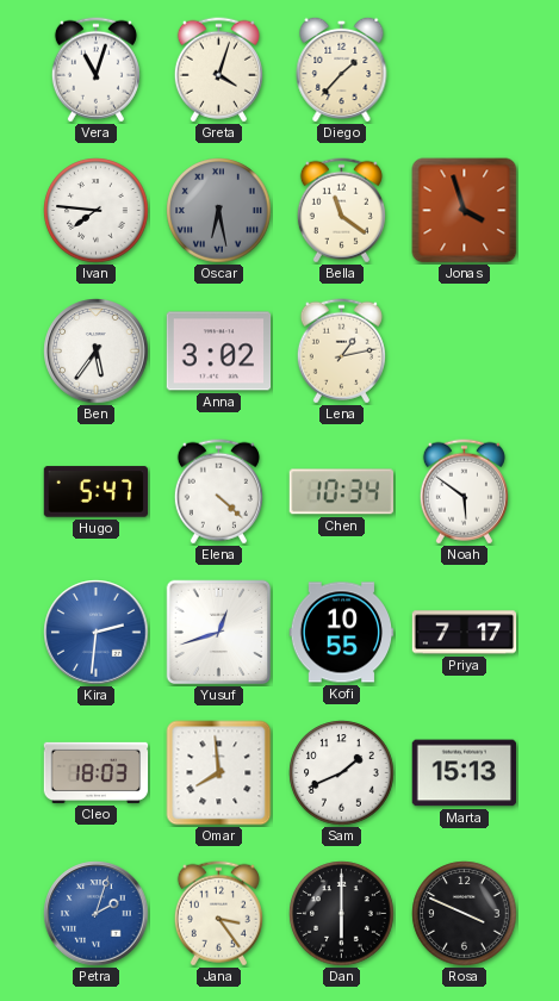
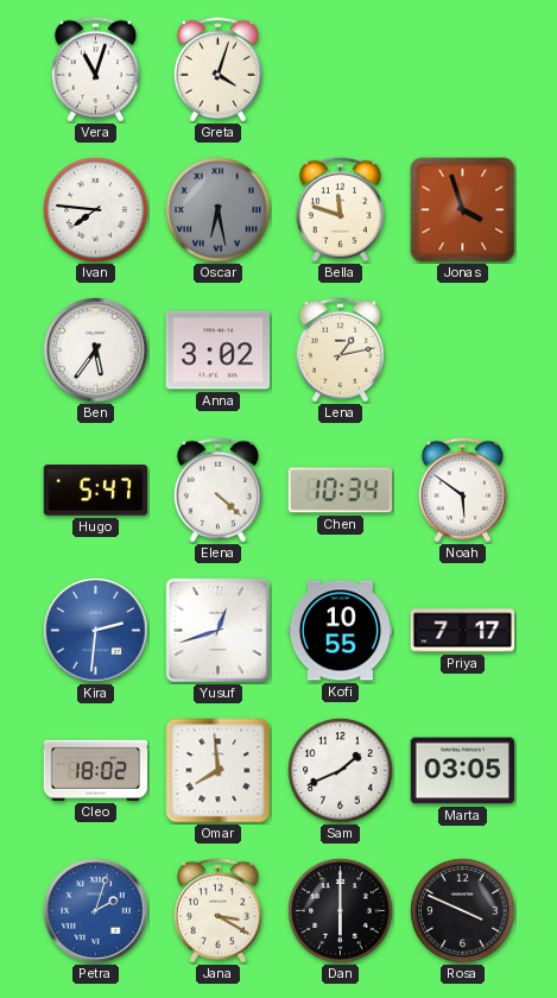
Diego: 1:37 -> none (342, 69)
Bella: 11:21 -> 11:48 (340, 210)
Cleo: 18:03 -> 18:02 (96, 770)
Marta: 15:13 -> 03:05 (463, 771)
Jana: 3:24 -> 3:20 (217, 911)
